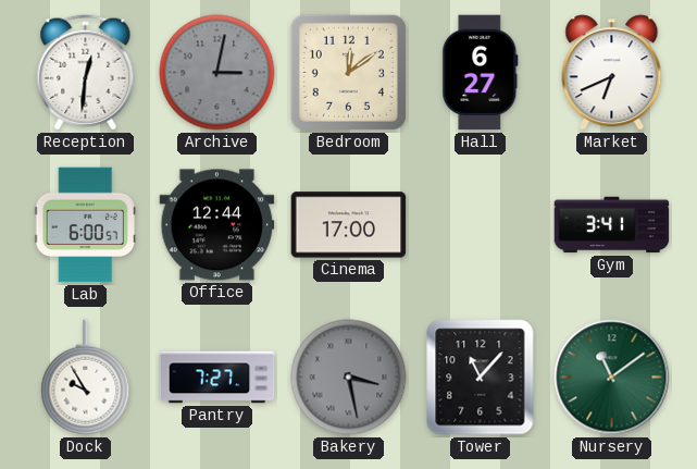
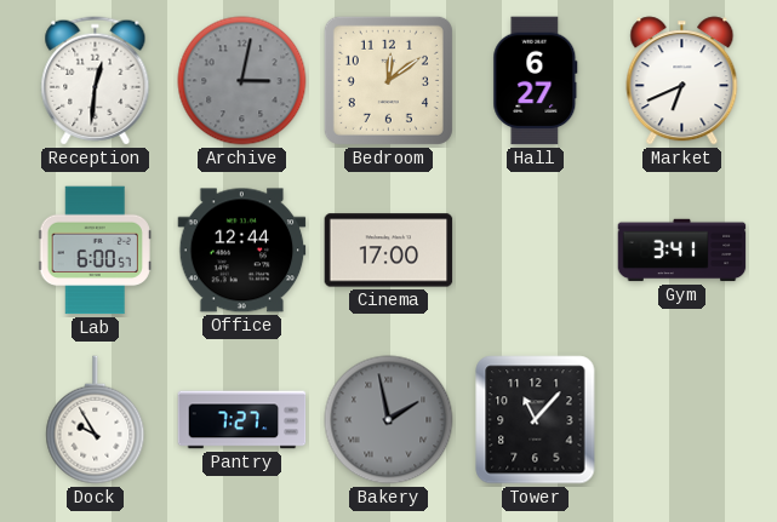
Bakery: 3:28 -> 1:58 (389, 420)
Nursery: 11:09 -> none (612, 378)
